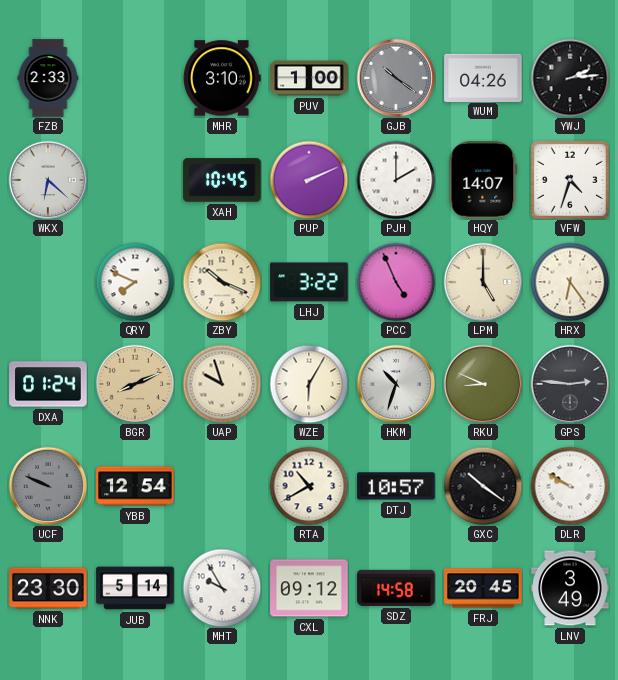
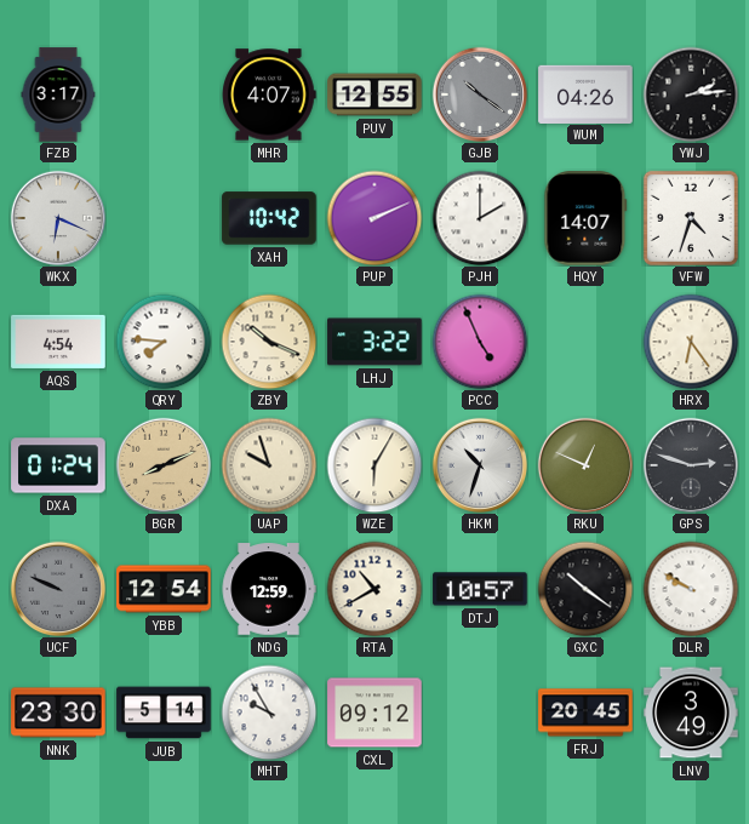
FZB: 2:33 -> 3:17 (58, 95)
MHR: 3:10 -> 4:07 (269, 95)
PUV: 1:00 -> 12:55 (374, 95)
WKX: 6:22 -> 6:19 (58, 218)
XAH: 10:45 -> 10:42 (269, 218)
AQS: none -> 4:54 (58, 342)
QRY: 7:49 -> 7:46 (164, 342)
LPM: 5:00 -> none (483, 282)
RKU: 8:49 -> 12:49 (585, 465)
GPS: 2:46 -> 2:48 (691, 465)
NDG: none -> 12:59 (269, 589)
SDZ: 14:58 -> none (396, 588)
